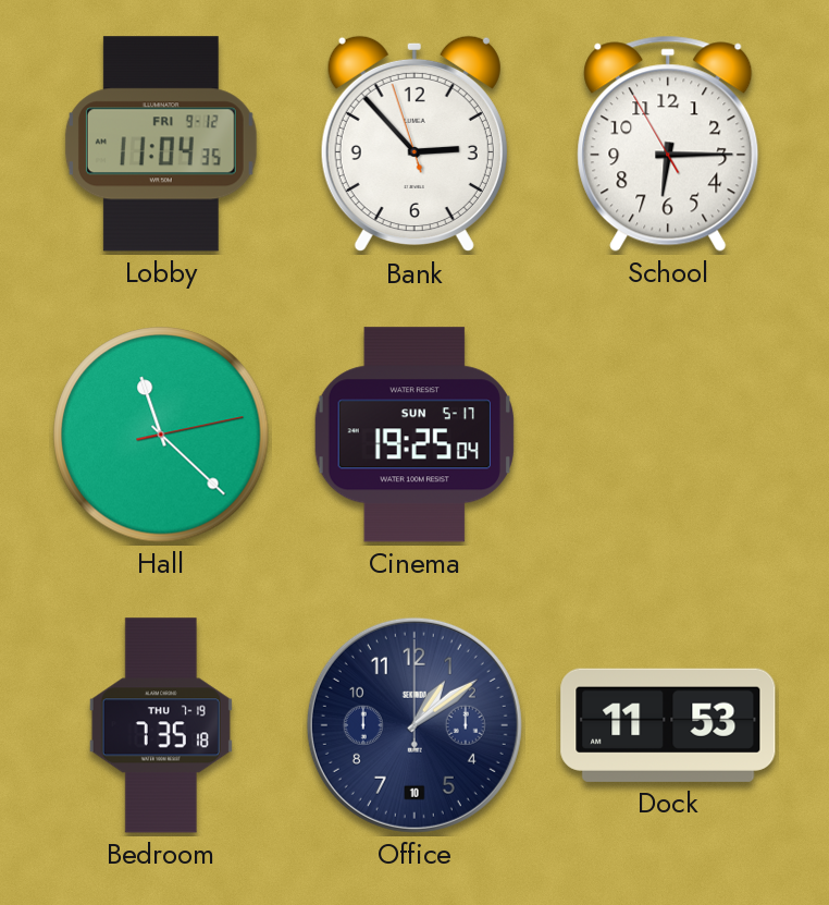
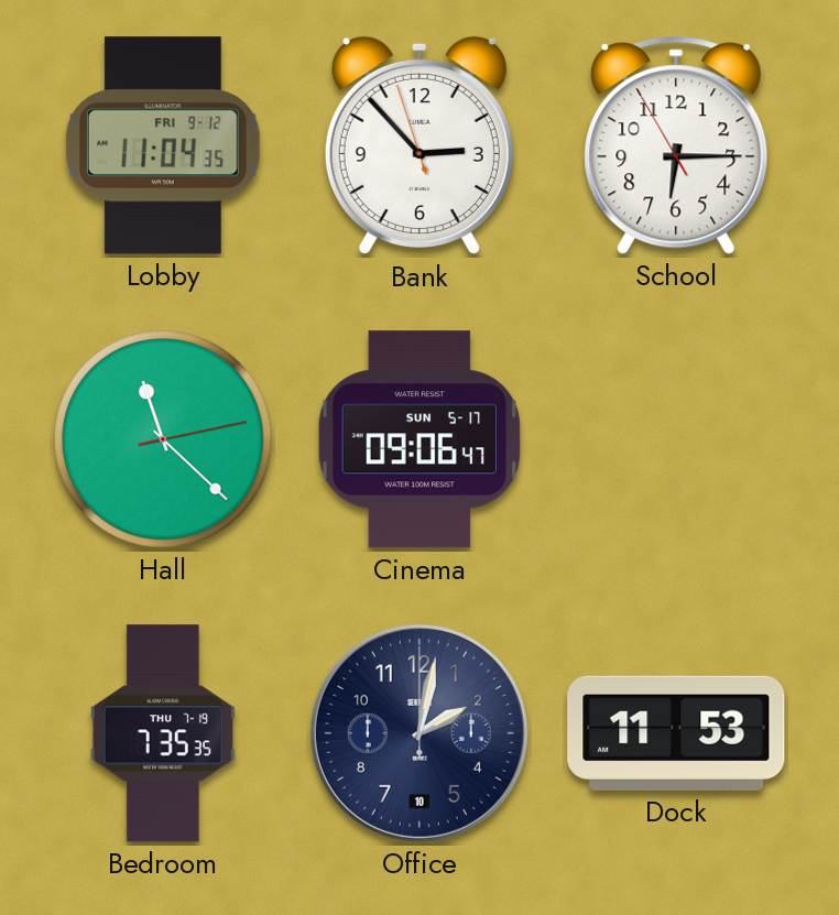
Cinema: 19:25 -> 09:06 (419, 439)
Bedroom: 7:35:18 -> 7:35:35 (163, 733)
Office: 1:09 -> 2:02 (419, 733)
